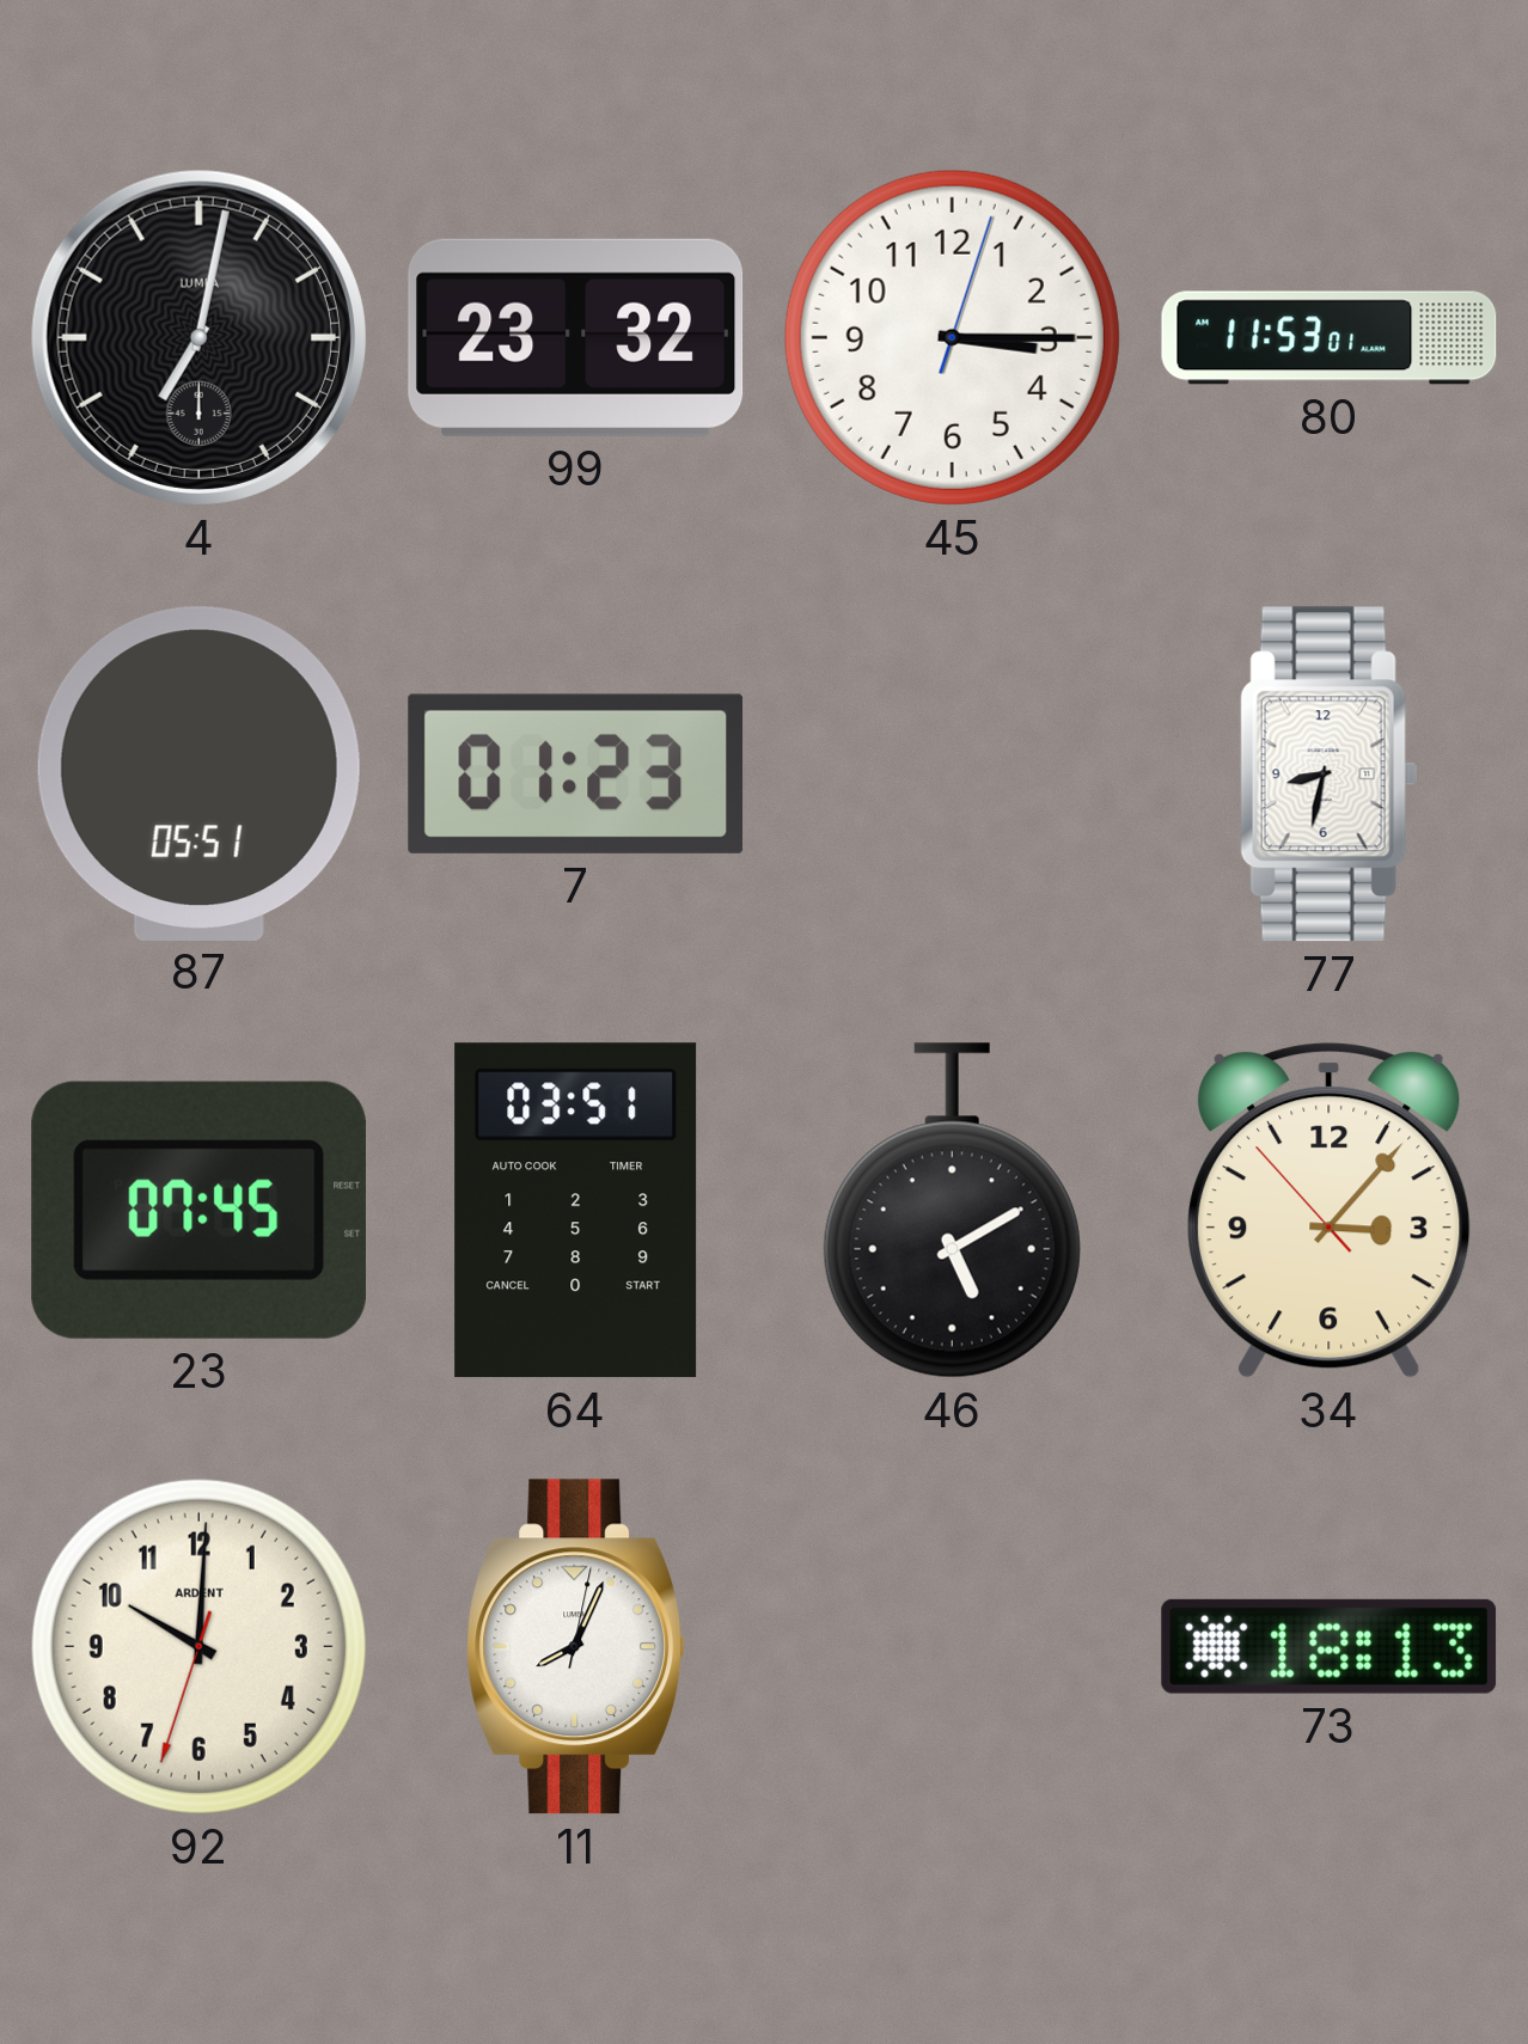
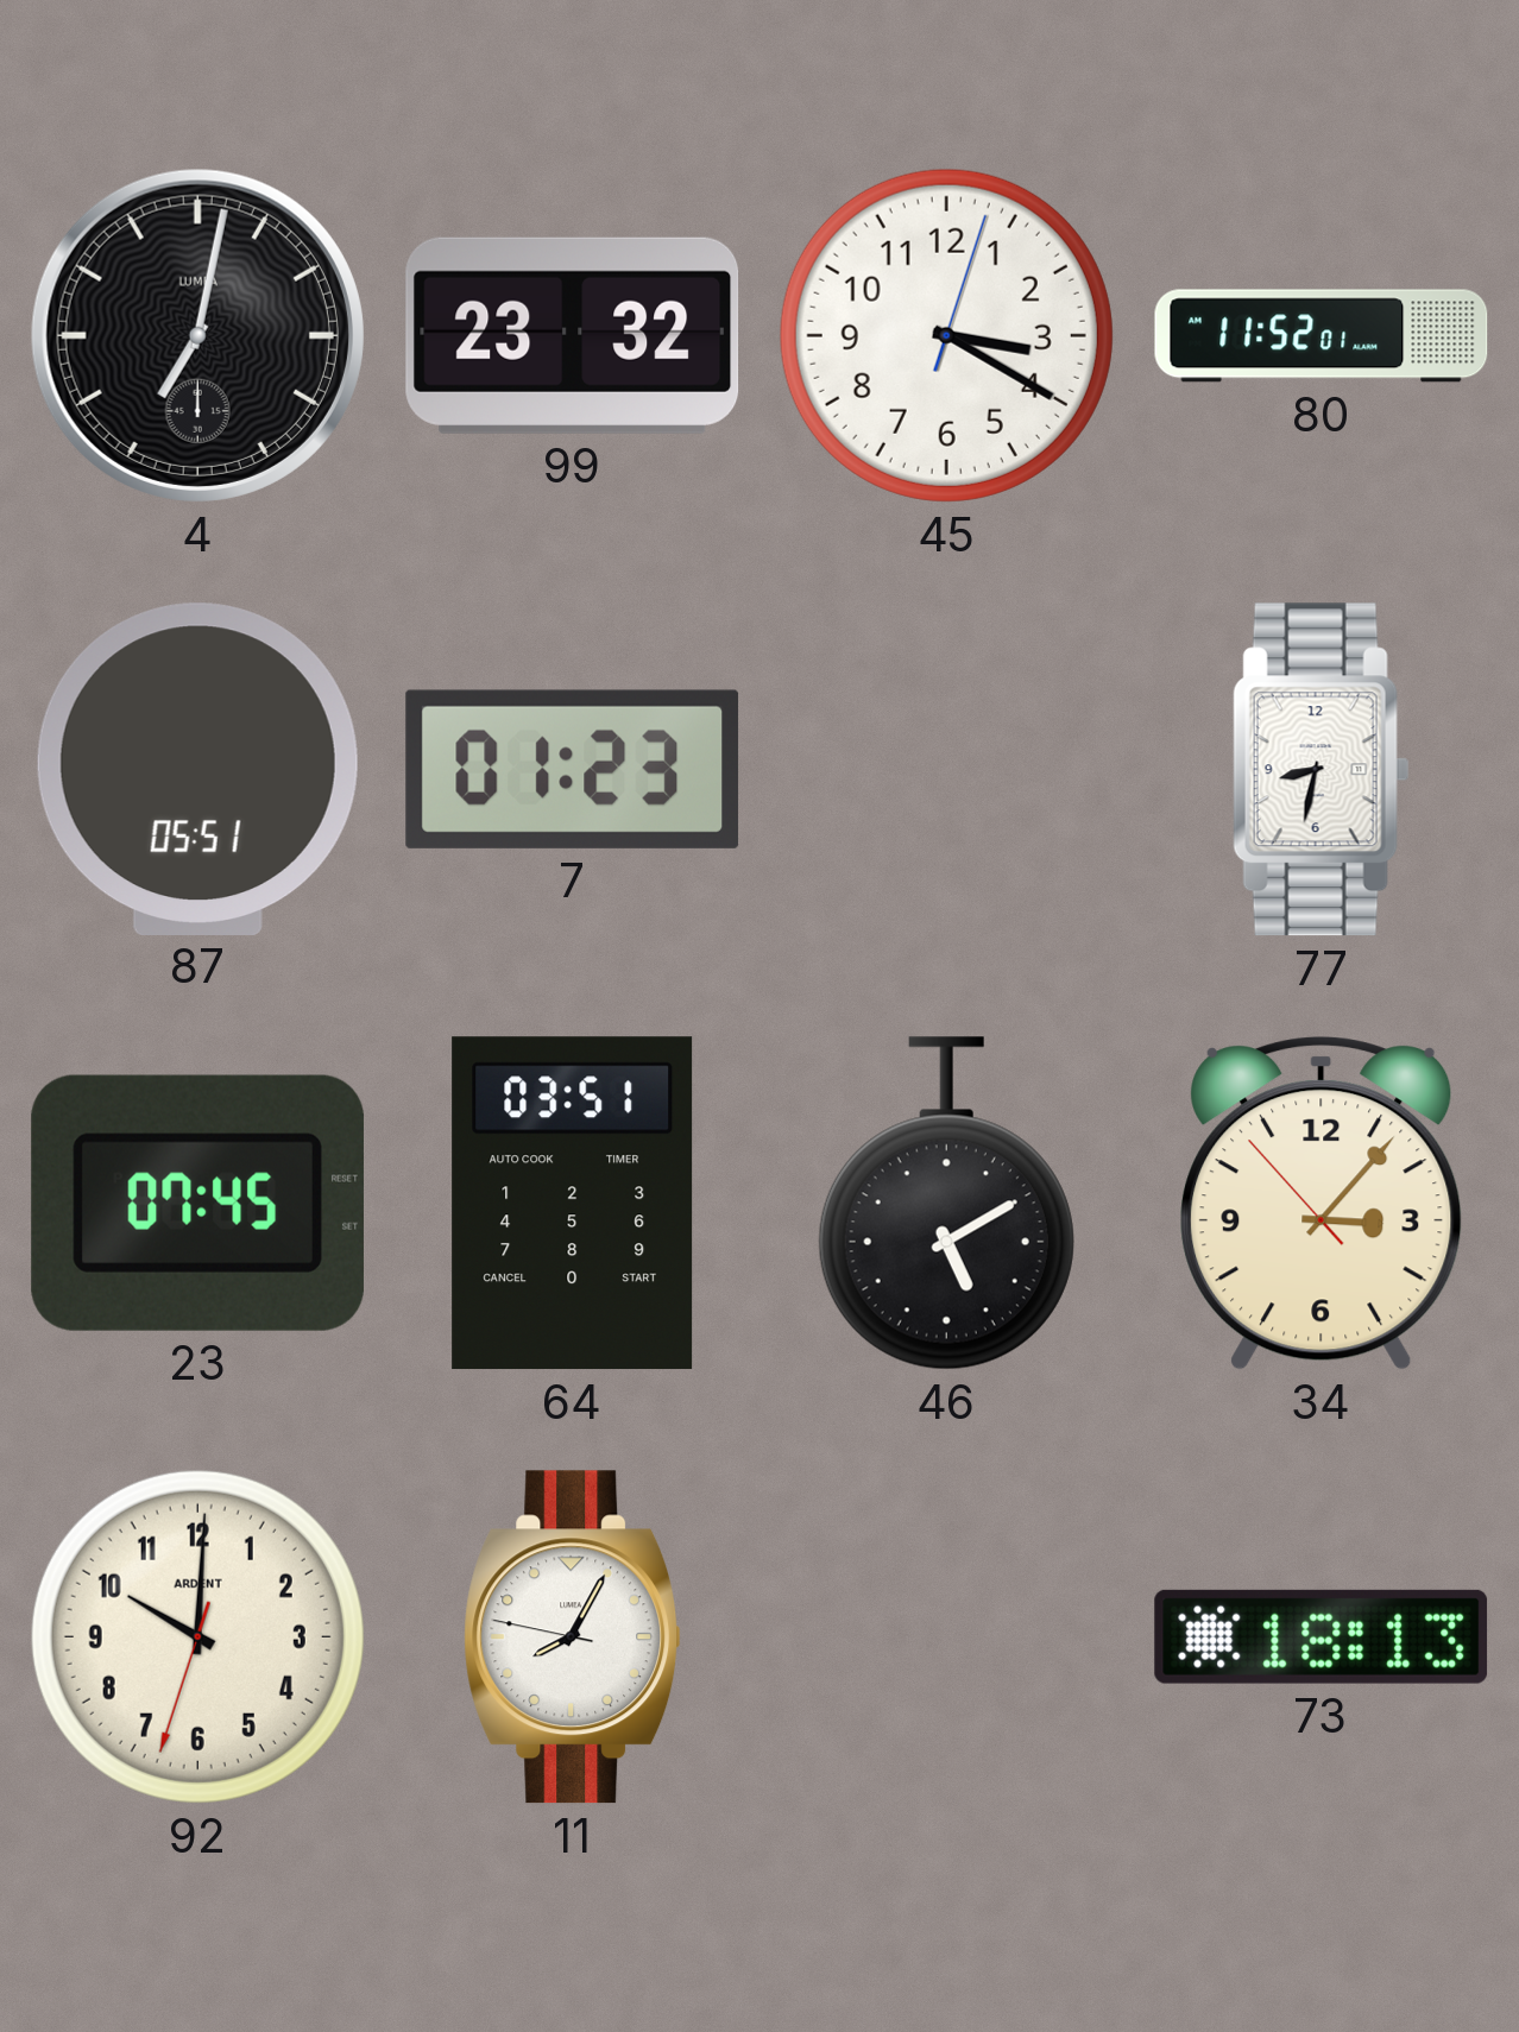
45: 3:15 -> 3:20 (946, 335)
80: 11:53 -> 11:52 (1322, 336)
11: 8:04:02 -> 8:04:47 (573, 1637)
